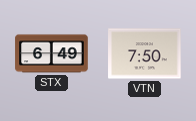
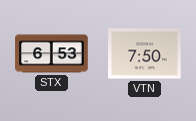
STX: 6:49 -> 6:53 (52, 54)
